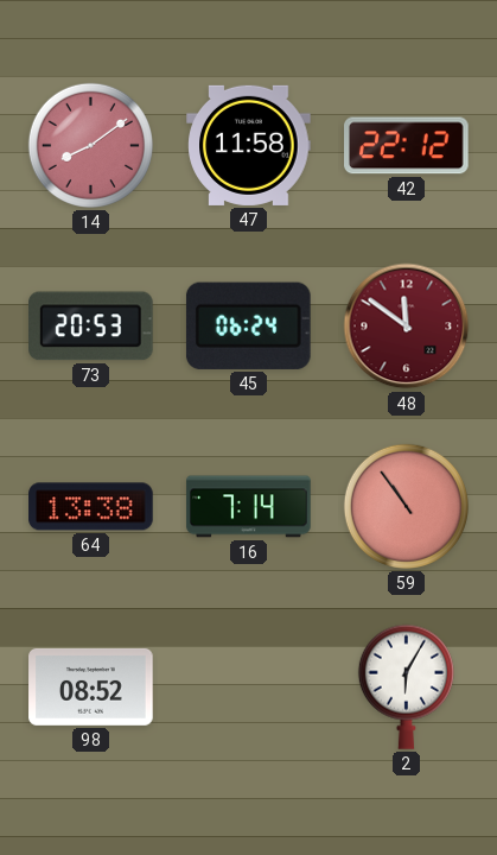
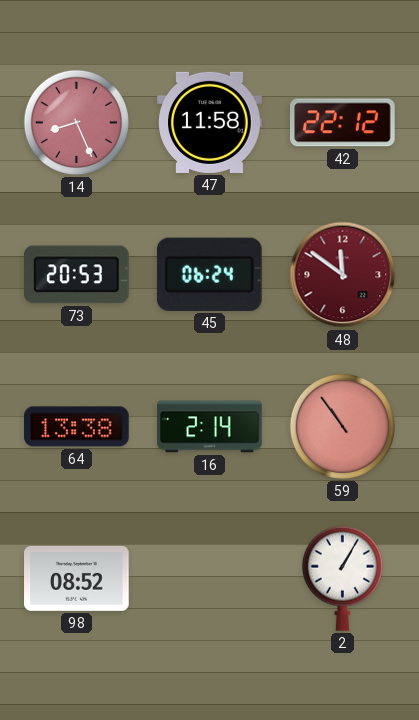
14: 8:09 -> 8:26 (76, 122)
16: 7:14 -> 2:14 (210, 427)
2: 6:05 -> 1:05 (342, 578)
